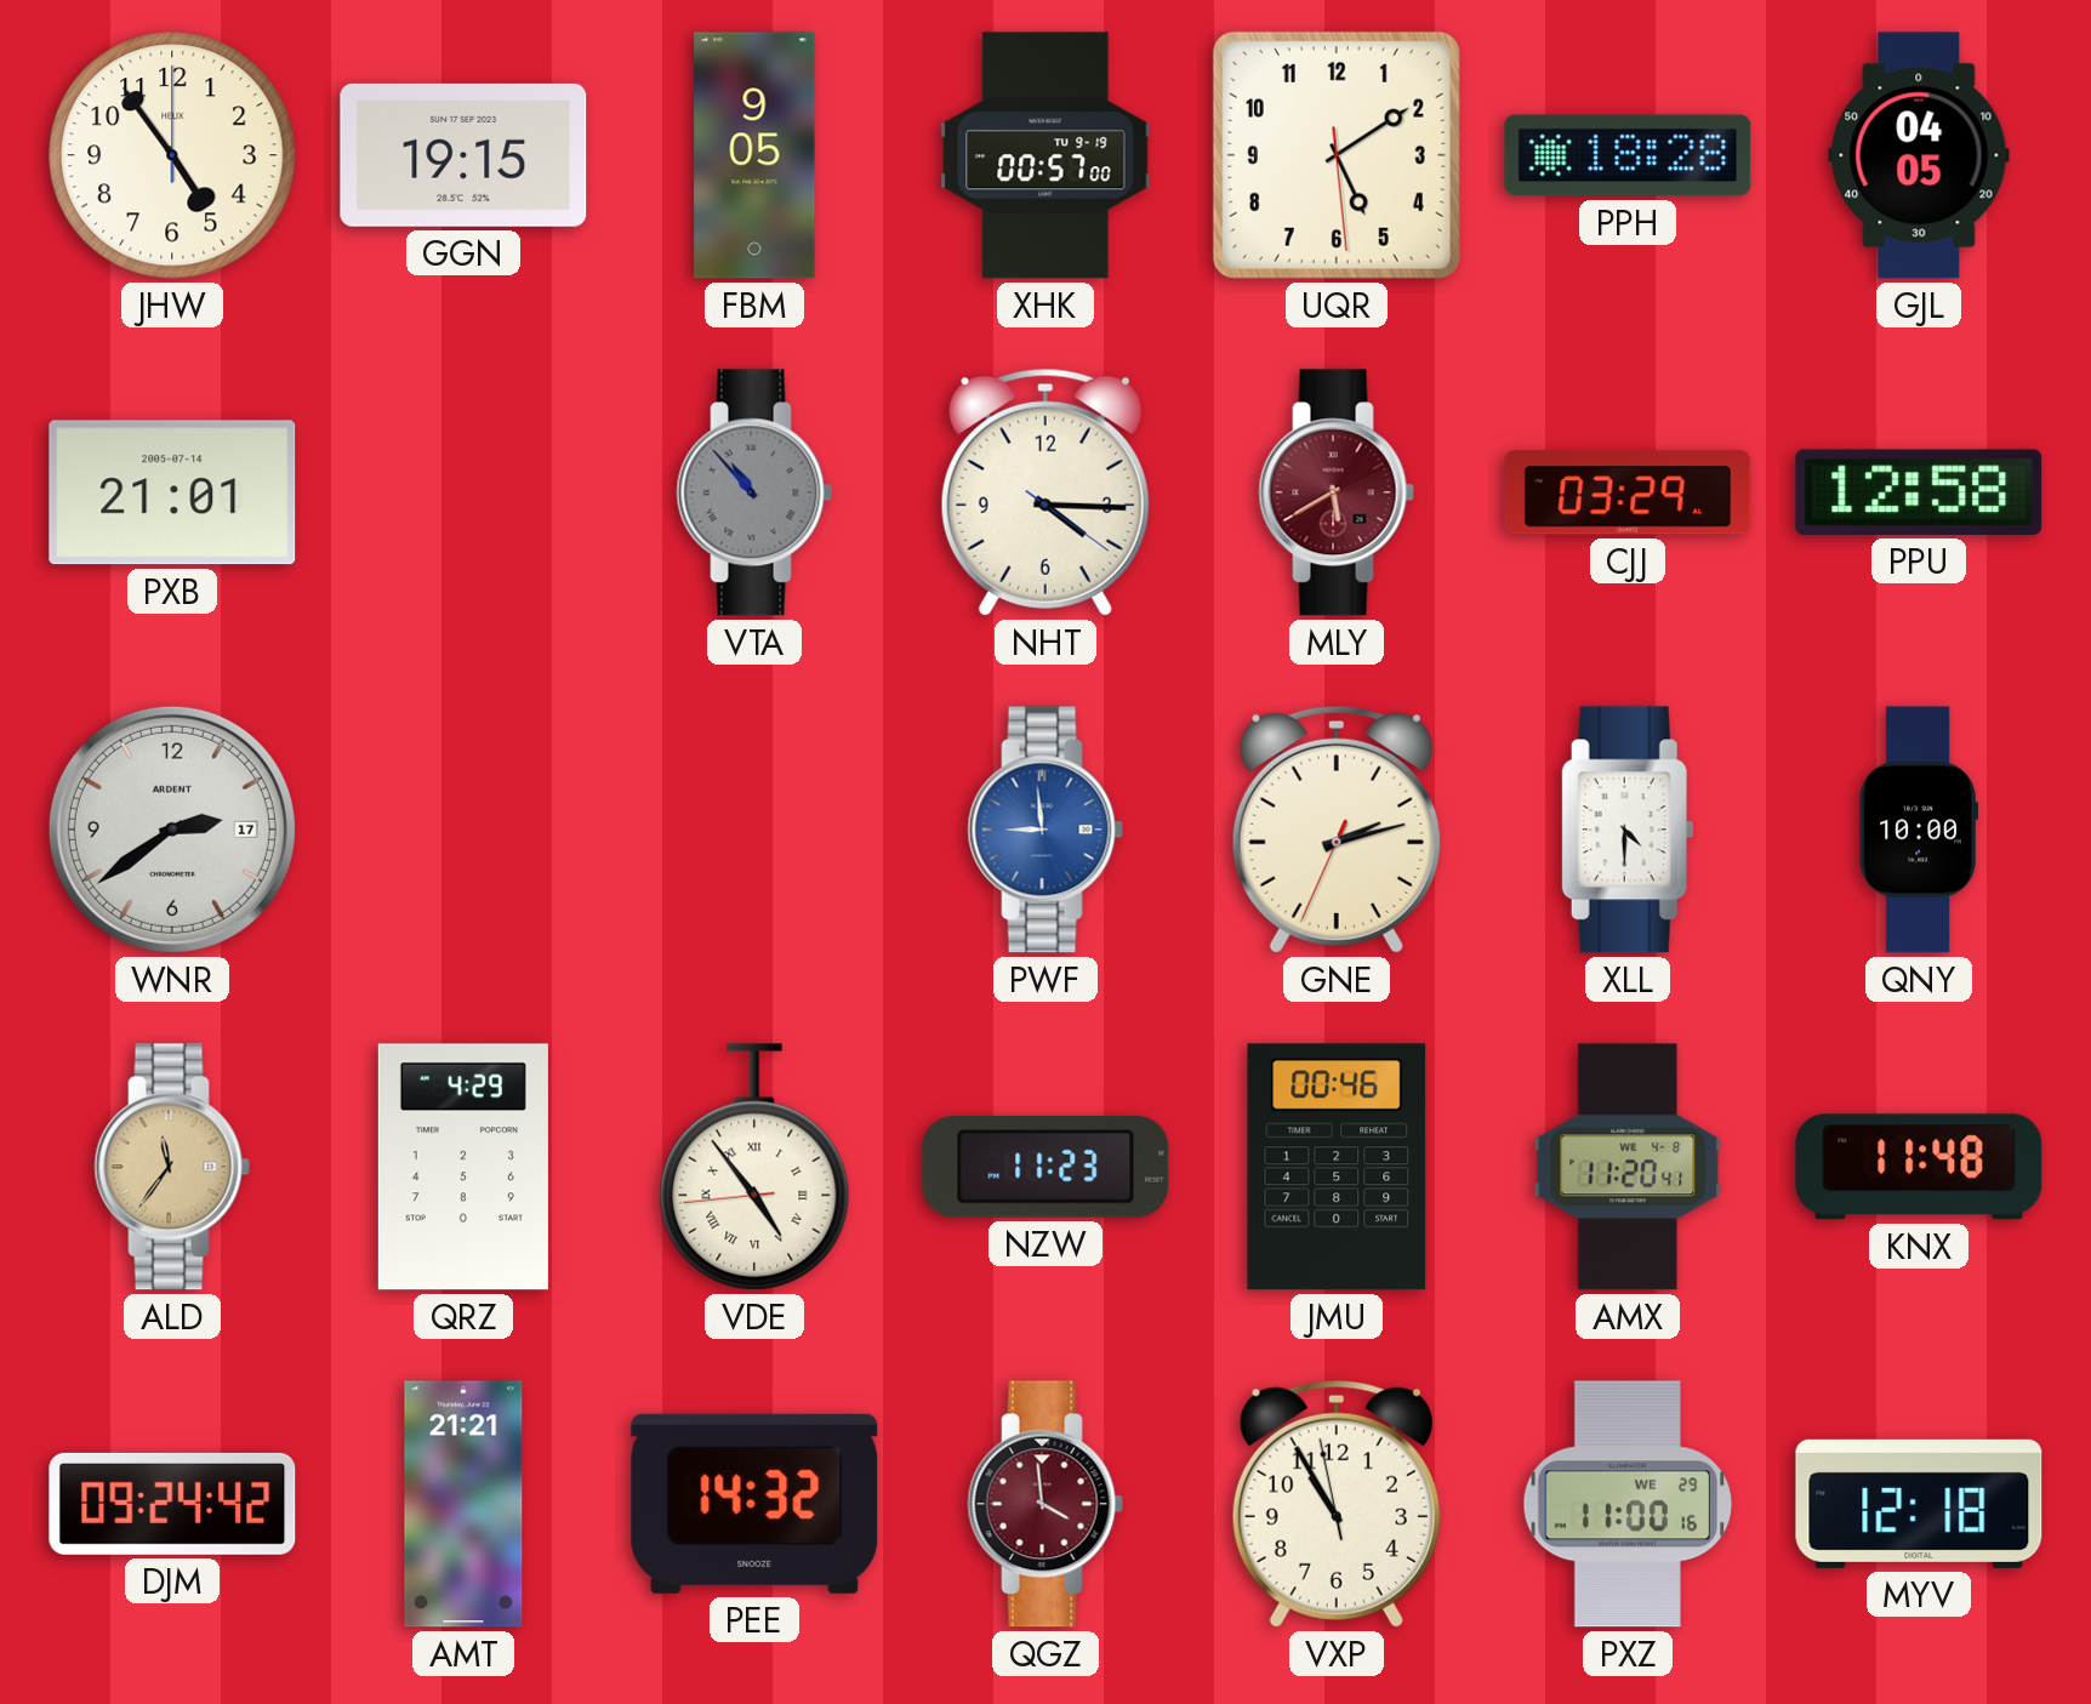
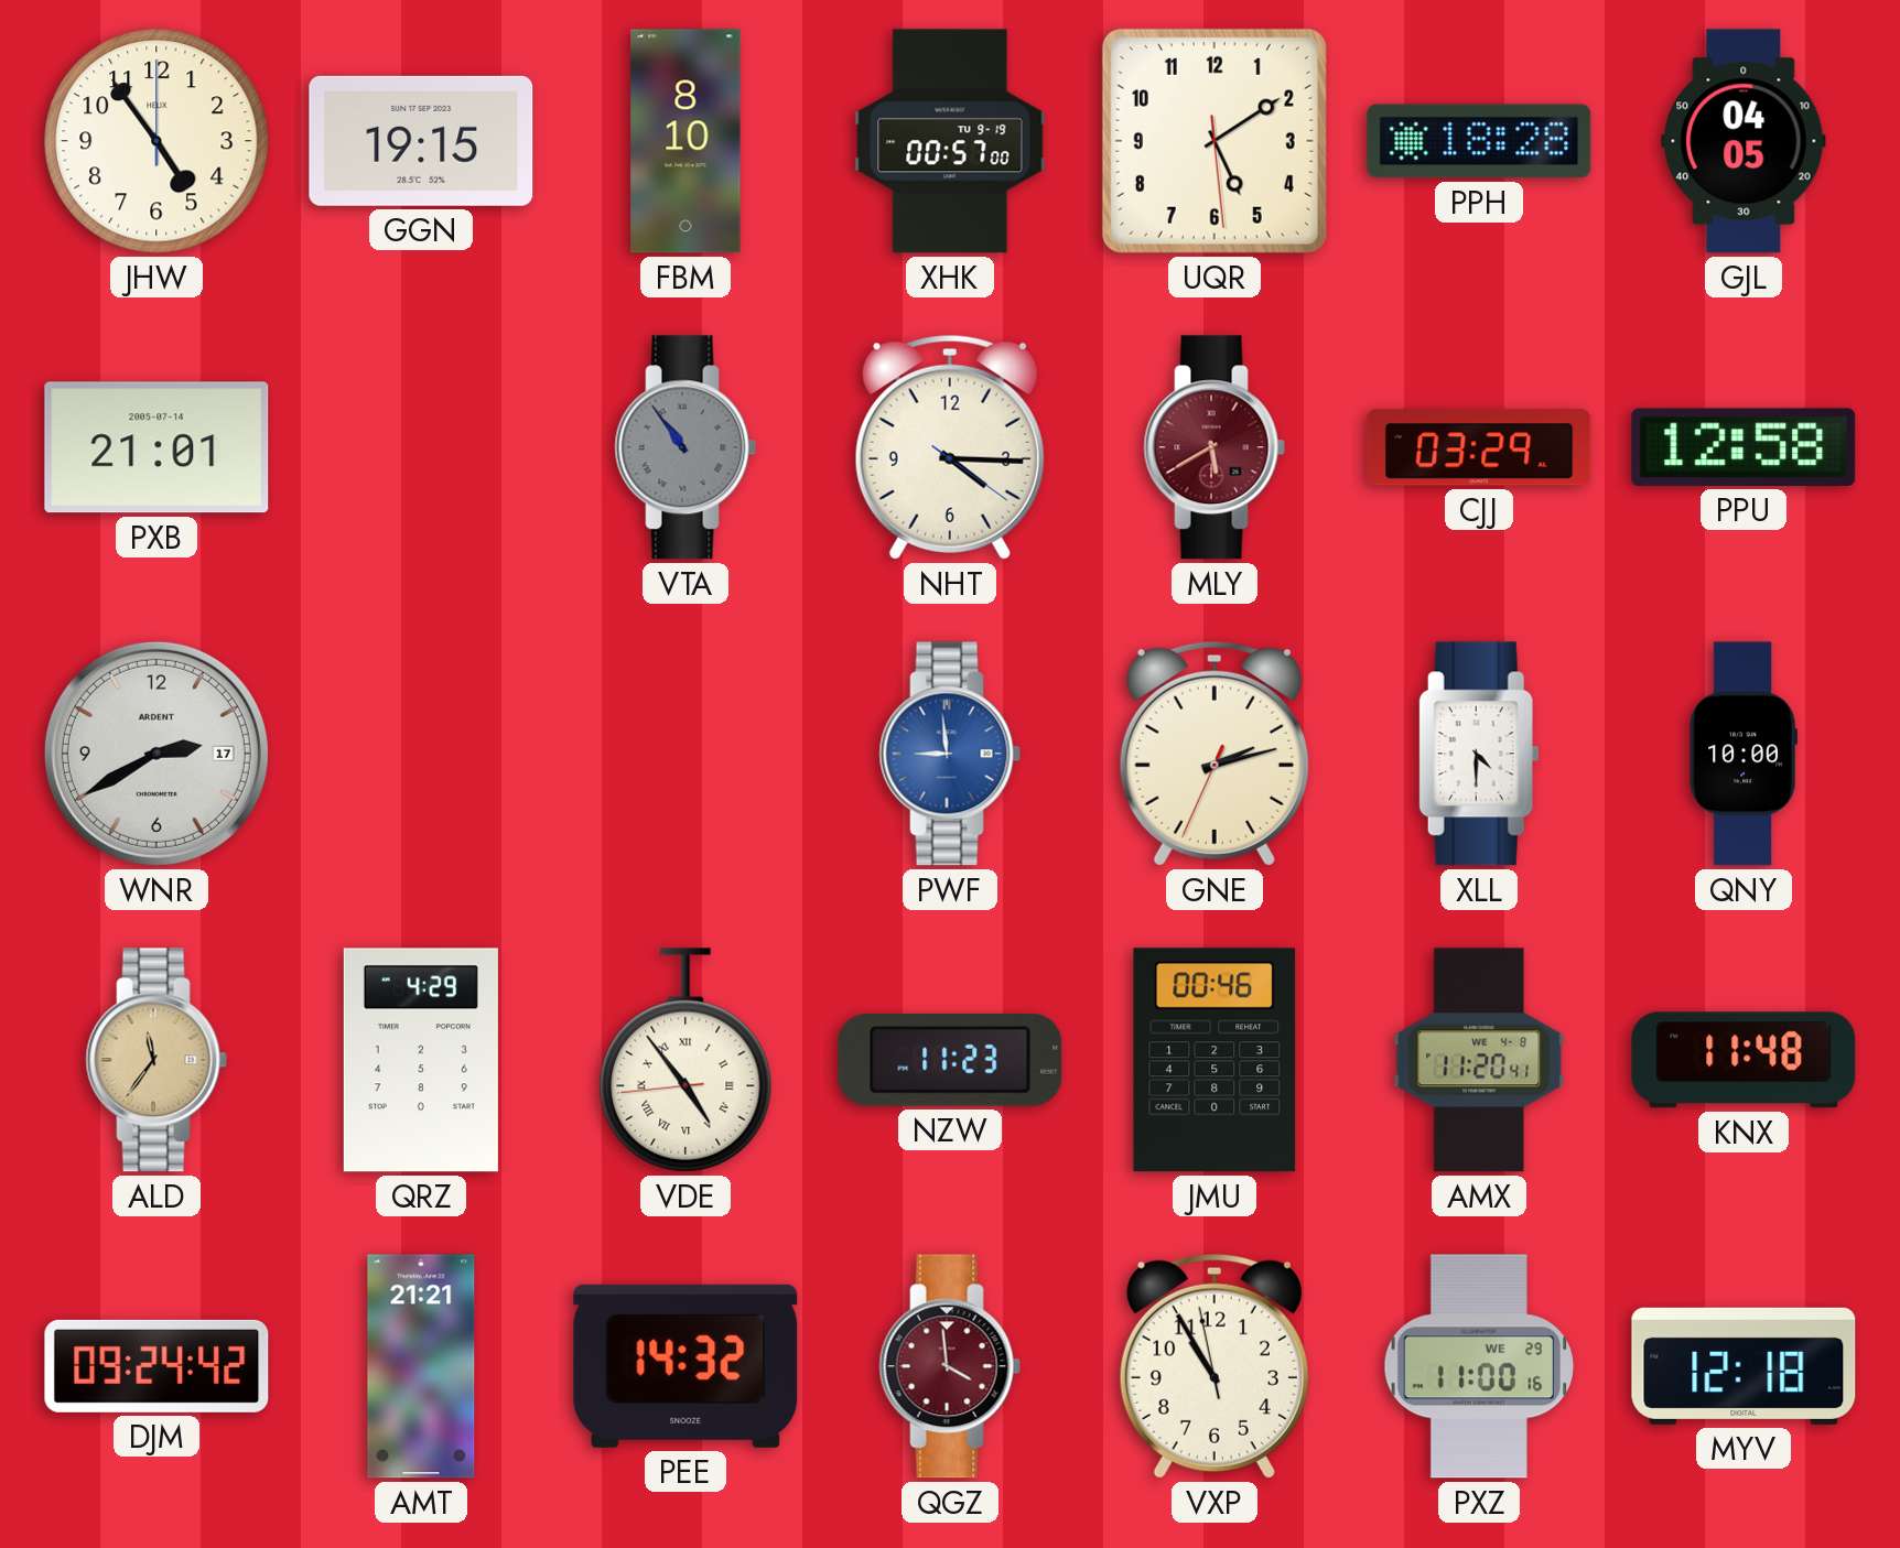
FBM: 9:05 -> 8:10 (685, 141)
VTA: 10:53 -> 10:54 (685, 447)
WNR: 2:39 -> 2:40 (156, 754)
